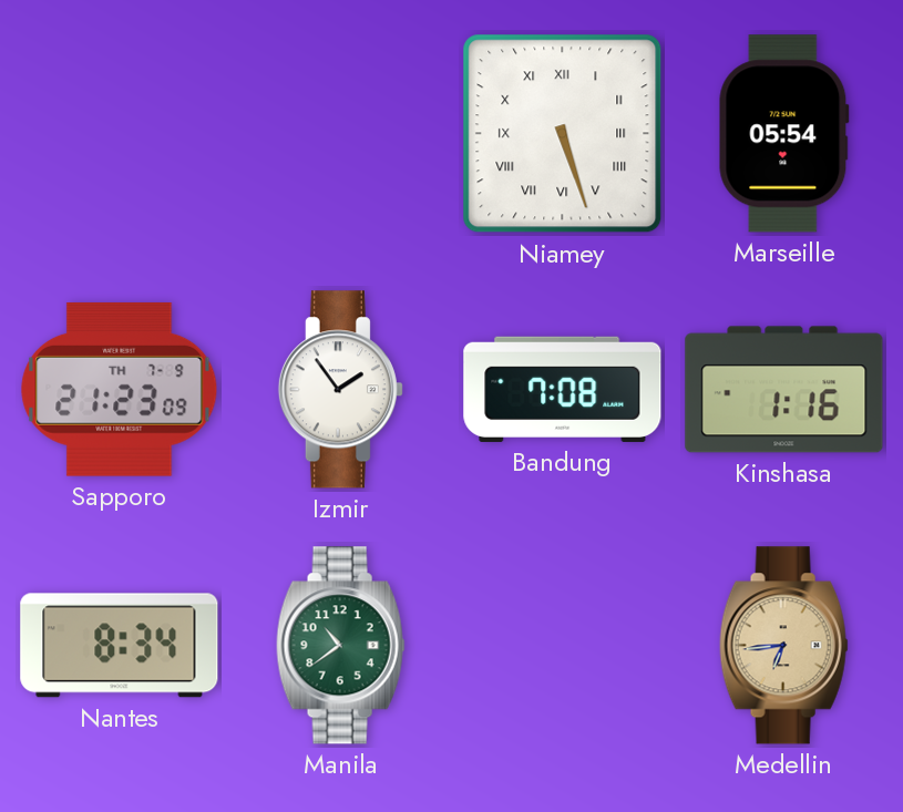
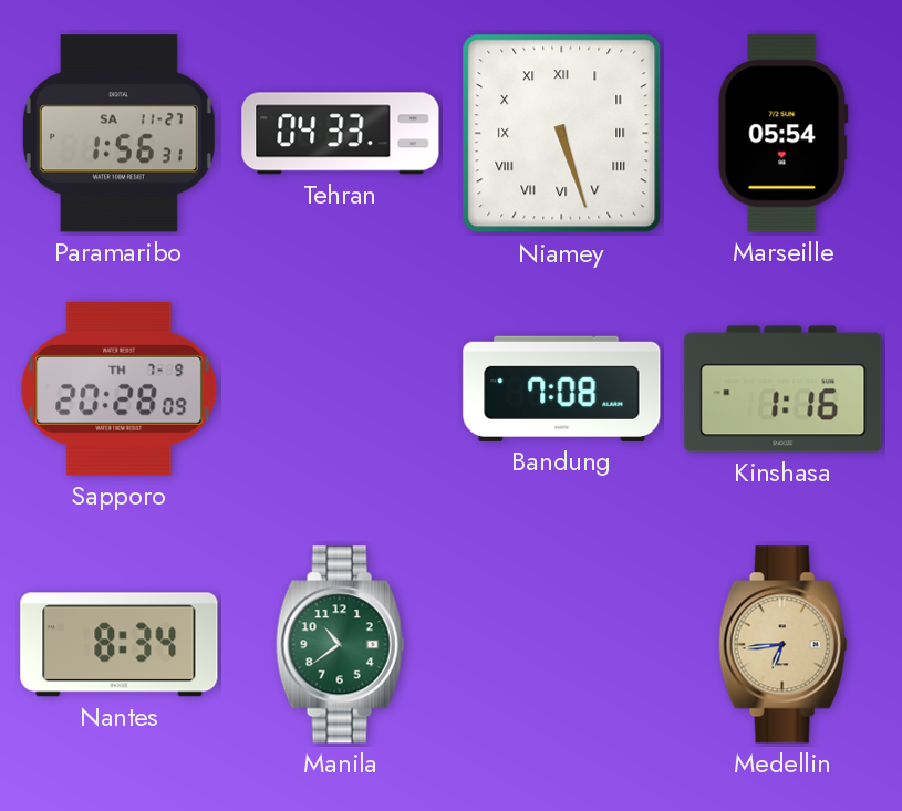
Paramaribo: none -> 1:56 (118, 134)
Tehran: none -> 04:33 (341, 134)
Sapporo: 21:23 -> 20:28 (120, 388)
Izmir: 1:54 -> none (340, 390)
